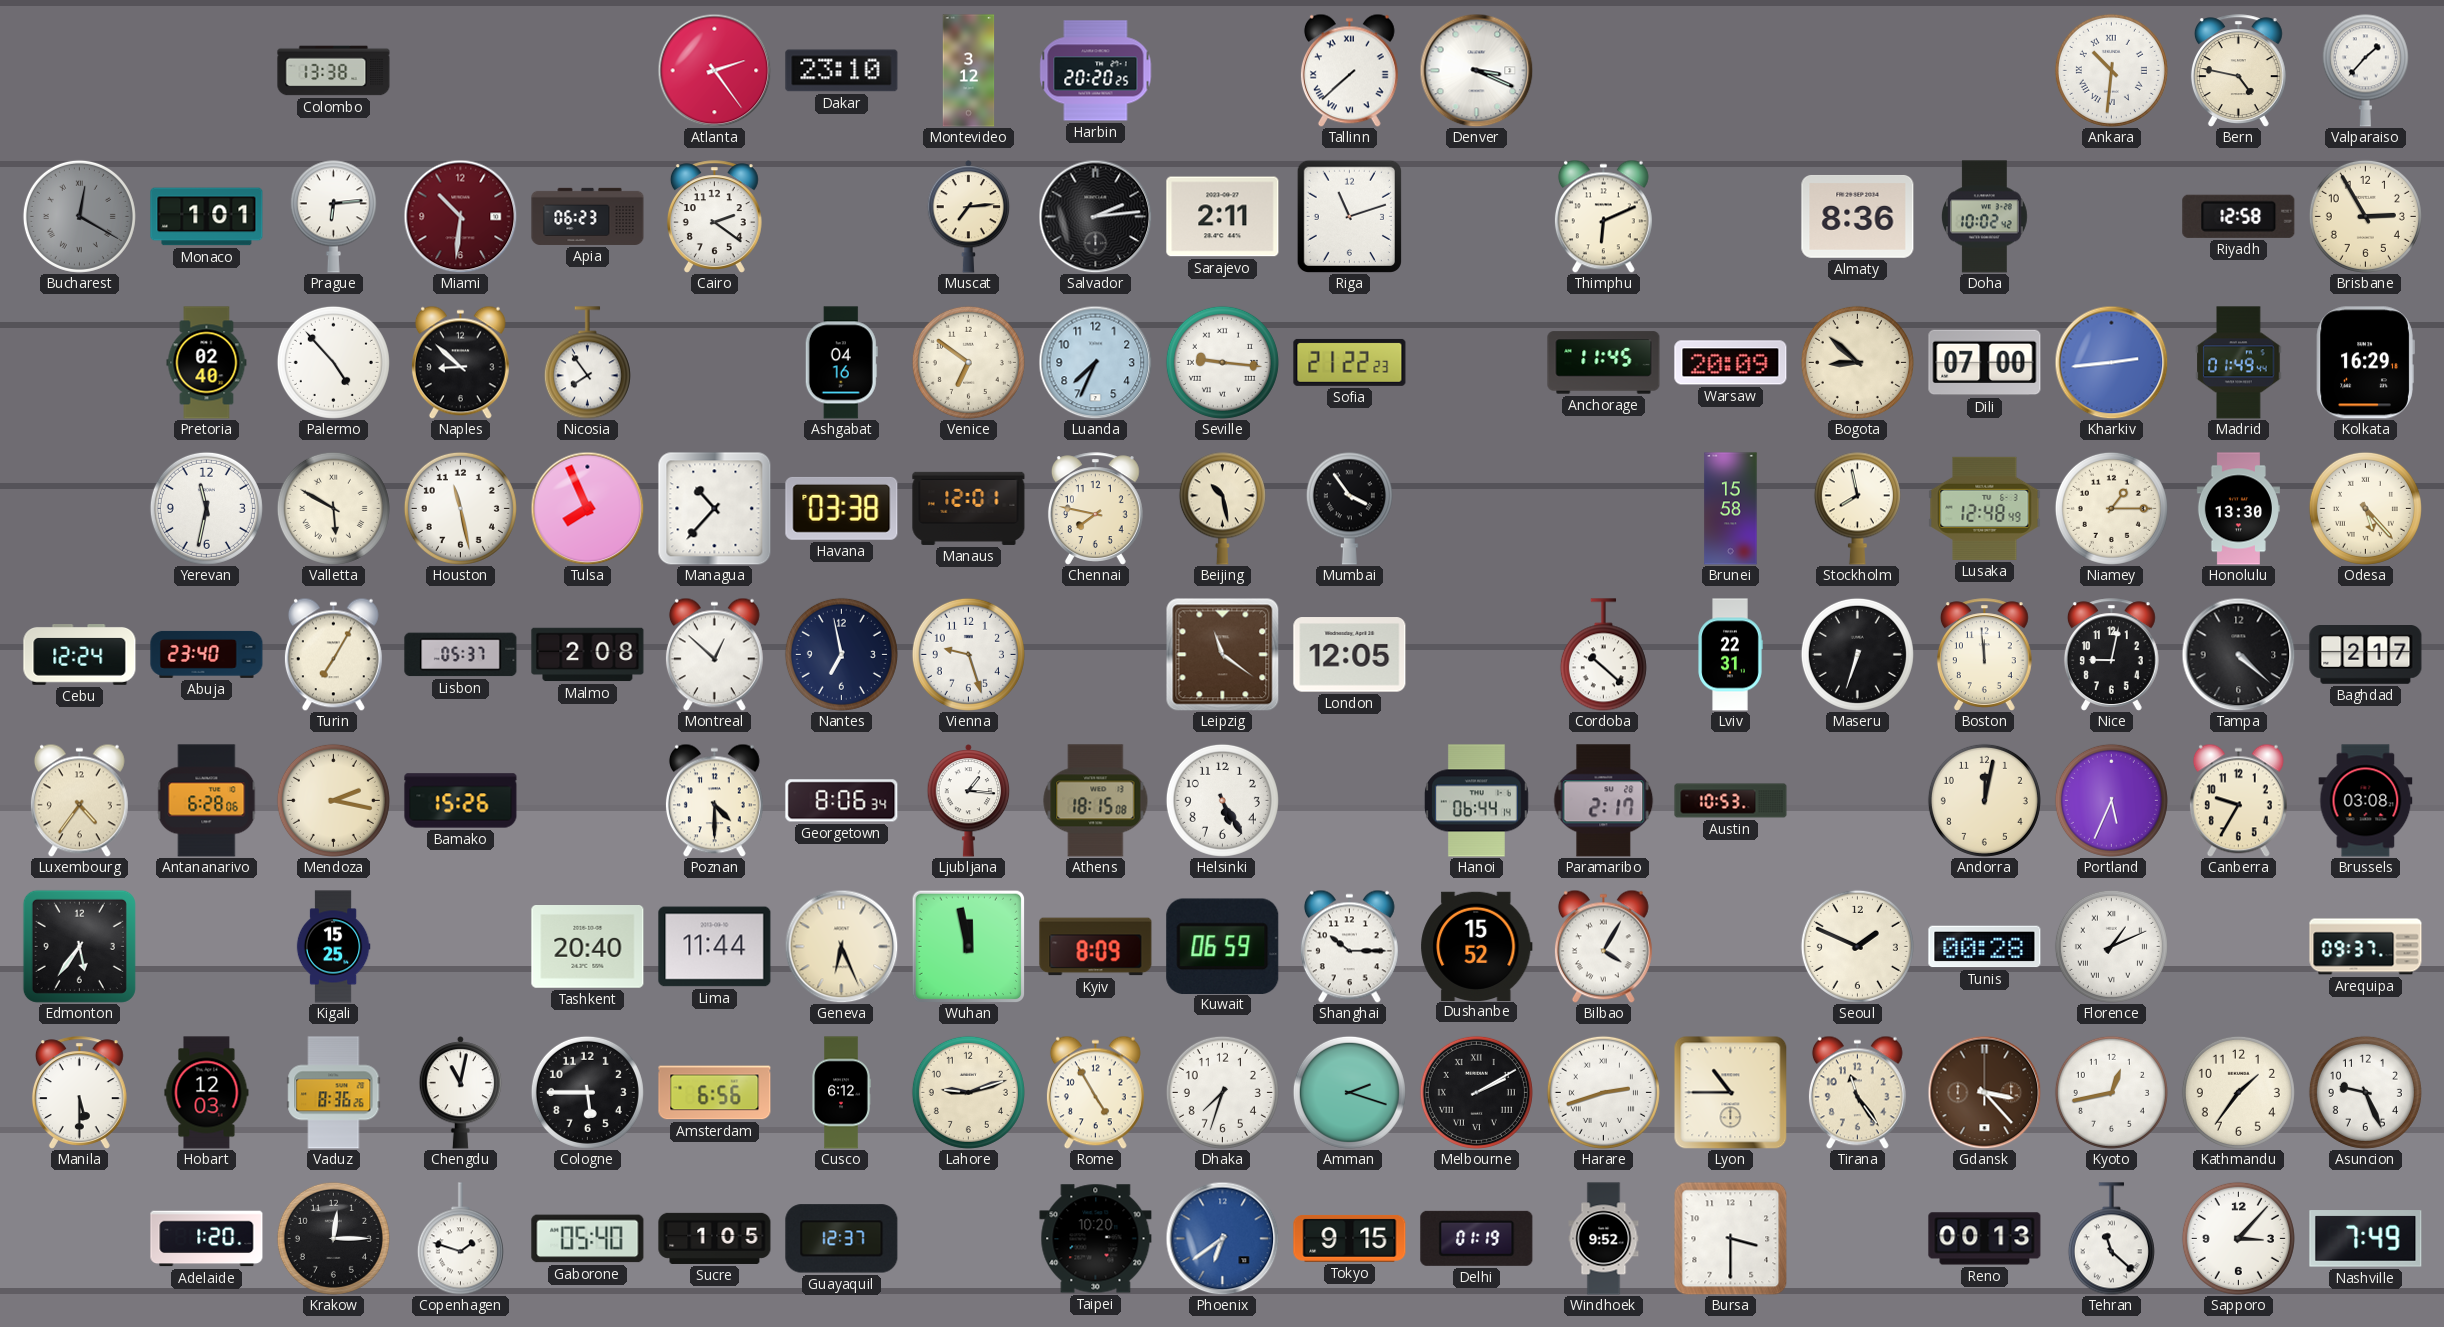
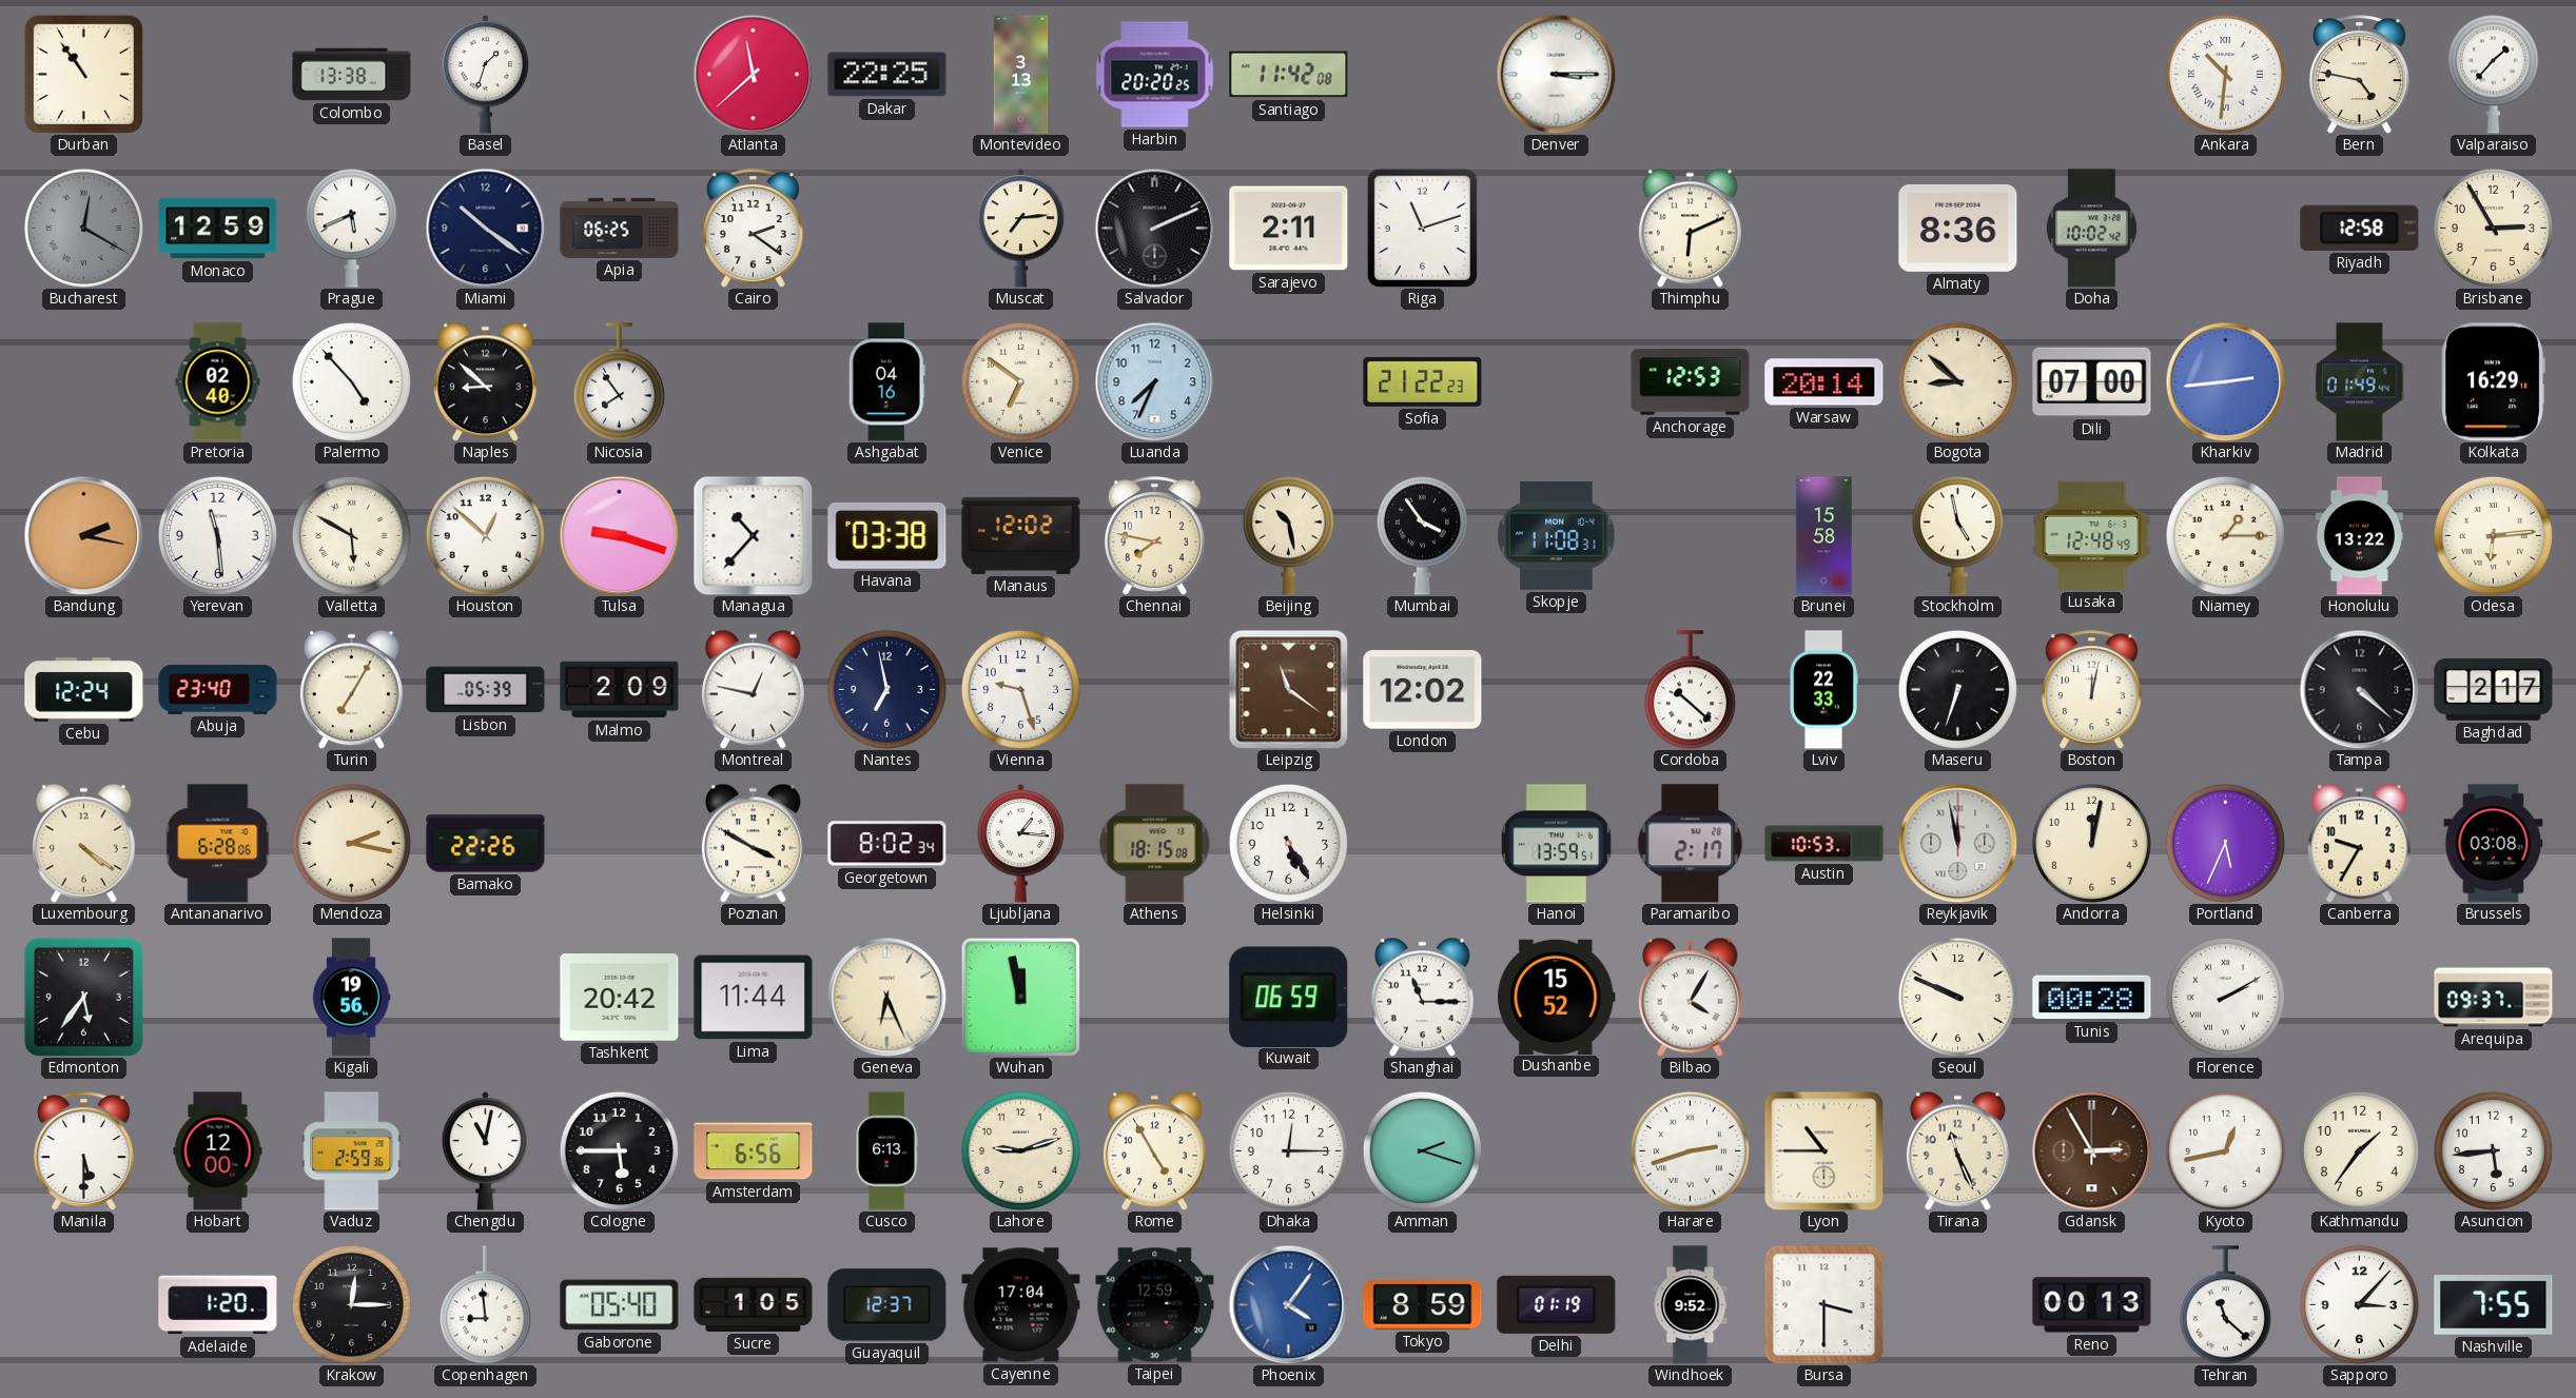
Durban: none -> 10:54 (83, 74)
Basel: none -> 1:33 (486, 75)
Atlanta: 2:24 -> 11:38 (753, 74)
Dakar: 23:10 -> 22:25 (887, 75)
Montevideo: 3:12 -> 3:13 (1021, 75)
Santiago: none -> 11:42 (1289, 75)
Tallinn: 7:38 -> none (1349, 70)
Denver: 3:19 -> 3:15 (1556, 74)
Monaco: 1:01 -> 12:59 (218, 229)
Prague: 6:14 -> 5:41 (351, 228)
Miami: 10:31 -> 10:21 (485, 228)
Miami dial: burgundy -> navy (485, 228)
Apia: 06:23 -> 06:25 (620, 228)
Salvador: 2:14 -> 2:11 (1154, 228)
Seville: 9:16 -> none (1222, 362)
Anchorage: 11:45 -> 12:53 (1691, 382)
Warsaw: 20:09 -> 20:14 (1824, 382)
Bandung: none -> 2:17 (83, 535)
Yerevan: 11:32 -> 11:29 (217, 535)
Houston: 11:28 -> 12:52 (485, 535)
Tulsa: 7:56 -> 9:18 (619, 535)
Manaus: 12:01 -> 12:02 (1021, 535)
Skopje: none -> 11:08 (1557, 535)
Stockholm: 7:58 -> 4:58 (1957, 535)
Honolulu: 13:30 -> 13:22 (2359, 536)
Odesa: 5:23 -> 6:14 (2493, 535)
Lisbon: 05:37 -> 05:39 (486, 690)
Malmo: 2:08 -> 2:09 (620, 690)
Montreal: 12:52 -> 12:47 (753, 689)
London: 12:05 -> 12:02 (1423, 690)
Lviv: 22:31 -> 22:33 (1823, 690)
Boston: 11:59 -> 12:02 (2091, 690)
Nice: 9:02 -> none (2111, 655)
Luxembourg: 4:36 -> 4:21 (83, 843)
Bamako: 15:26 -> 22:26 (486, 844)
Poznan: 4:30 -> 3:50 (753, 843)
Georgetown: 8:06 -> 8:02 (887, 844)
Hanoi: 06:44 -> 13:59 (1556, 844)
Reykjavik: none -> 11:58 (1957, 843)
Kigali: 15:25 -> 19:56 (351, 998)
Tashkent: 20:40 -> 20:42 (620, 998)
Kyiv: 8:09 -> none (1096, 947)
Shanghai: 10:15 -> 11:15 (1422, 997)
Seoul: 1:49 -> 9:49 (1957, 997)
Florence: 1:11 -> 2:10 (2225, 997)
Hobart: 12:03 -> 12:00 (218, 1151)
Vaduz: 8:36 -> 2:59 (352, 1151)
Cusco: 6:12 -> 6:13 (886, 1151)
Dhaka: 7:33 -> 12:15 (1288, 1150)
Melbourne: 2:10 -> none (1476, 1092)
Tirana: 11:24 -> 11:26 (1957, 1150)
Gdansk: 3:23 -> 2:55 (2091, 1150)
Asuncion: 9:26 -> 5:44 (2493, 1150)
Copenhagen: 1:48 -> 8:59 (485, 1305)
Cayenne: none -> 17:04 (1021, 1305)
Taipei: 10:20 -> 12:59 (1155, 1305)
Phoenix: 6:39 -> 4:06 (1288, 1304)
Tokyo: 9:15 -> 8:59 (1423, 1304)
Nashville: 7:49 -> 7:55 (2494, 1305)
